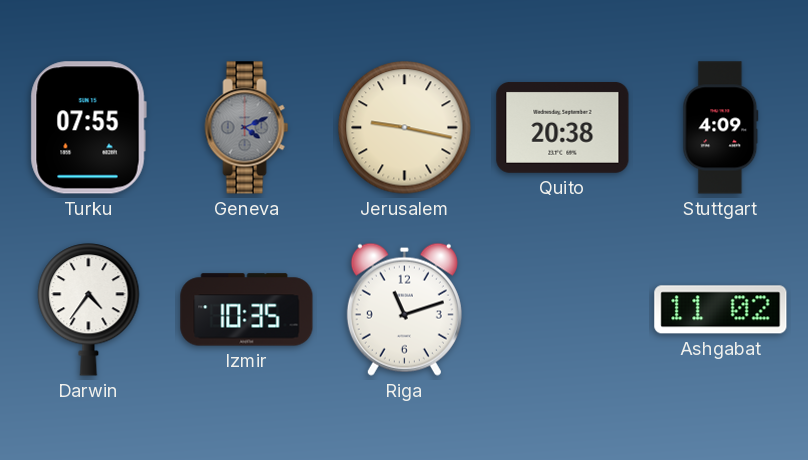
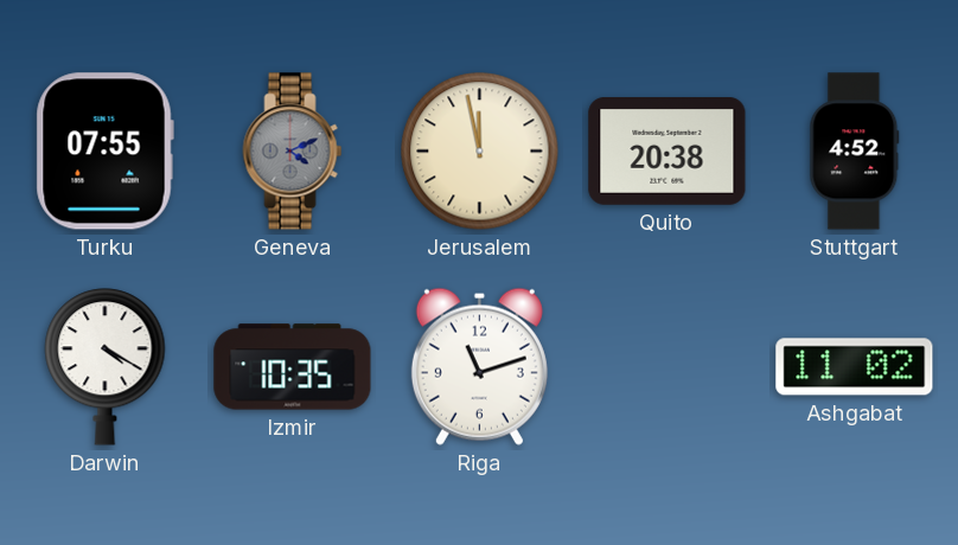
Jerusalem: 9:17 -> 11:58 (480, 152)
Stuttgart: 4:09 -> 4:52 (855, 152)
Darwin: 4:36 -> 4:20 (106, 367)
